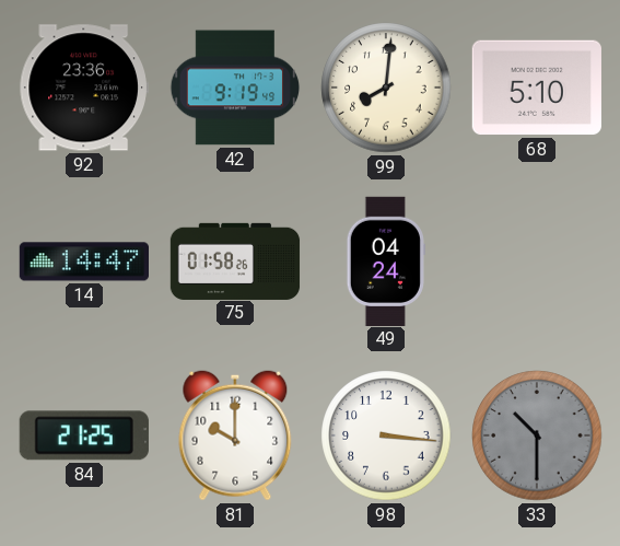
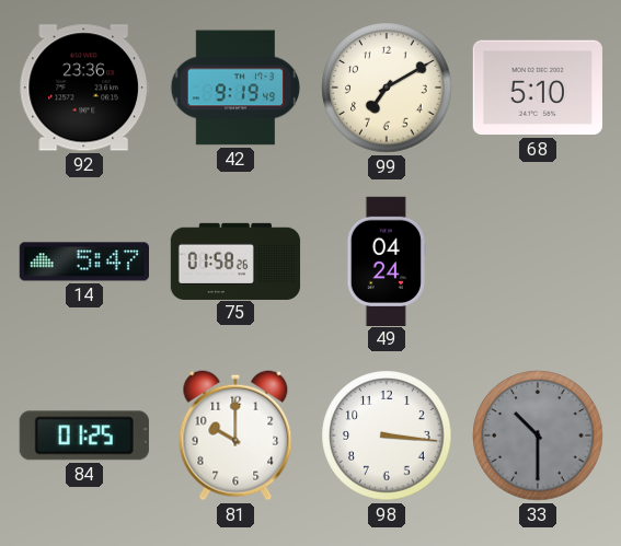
99: 8:01 -> 7:10 (387, 88)
14: 14:47 -> 5:47 (83, 262)
84: 21:25 -> 01:25 (84, 435)
